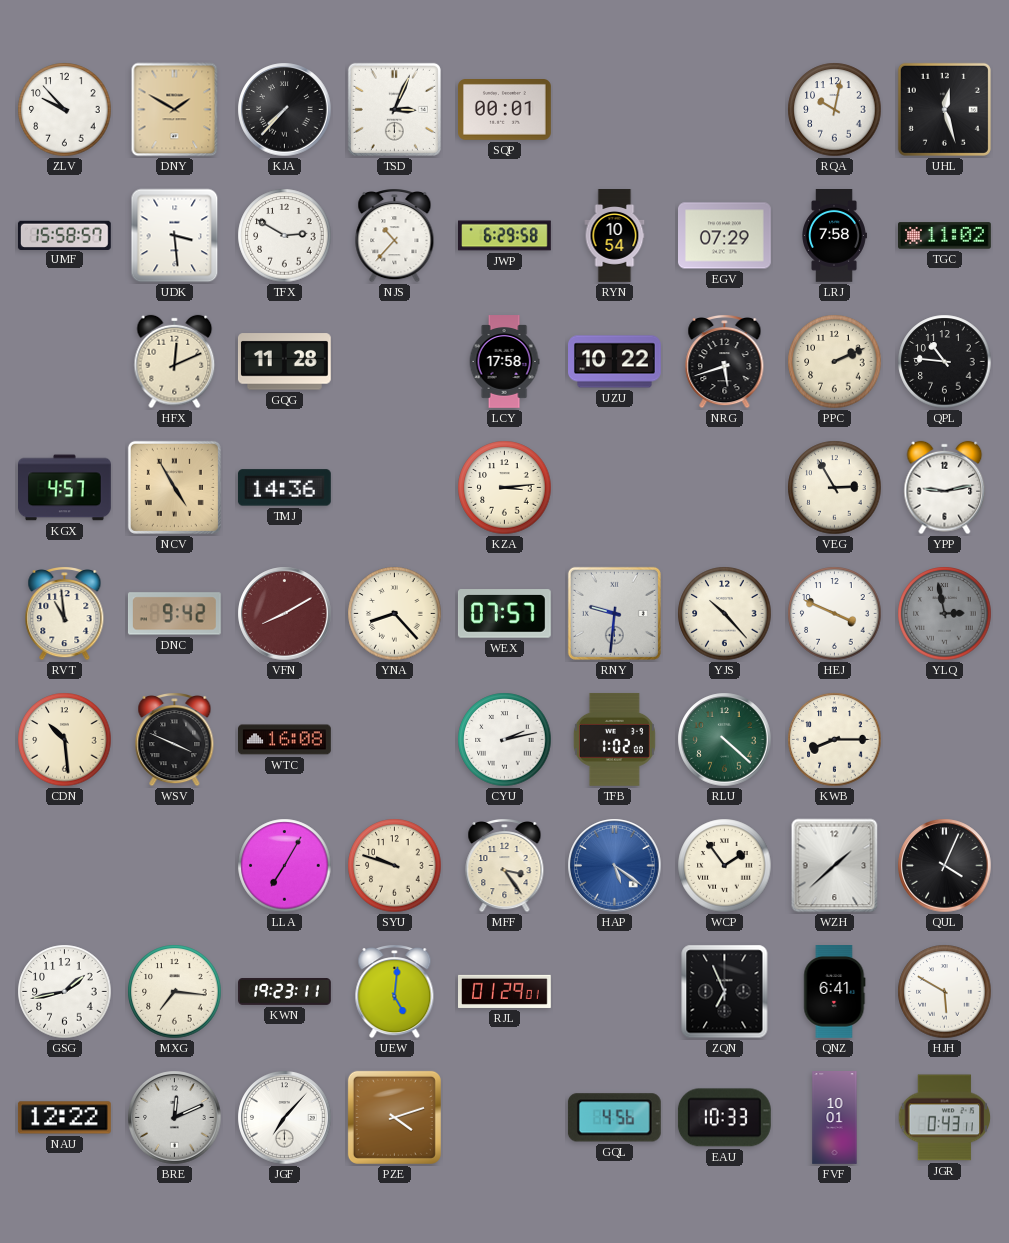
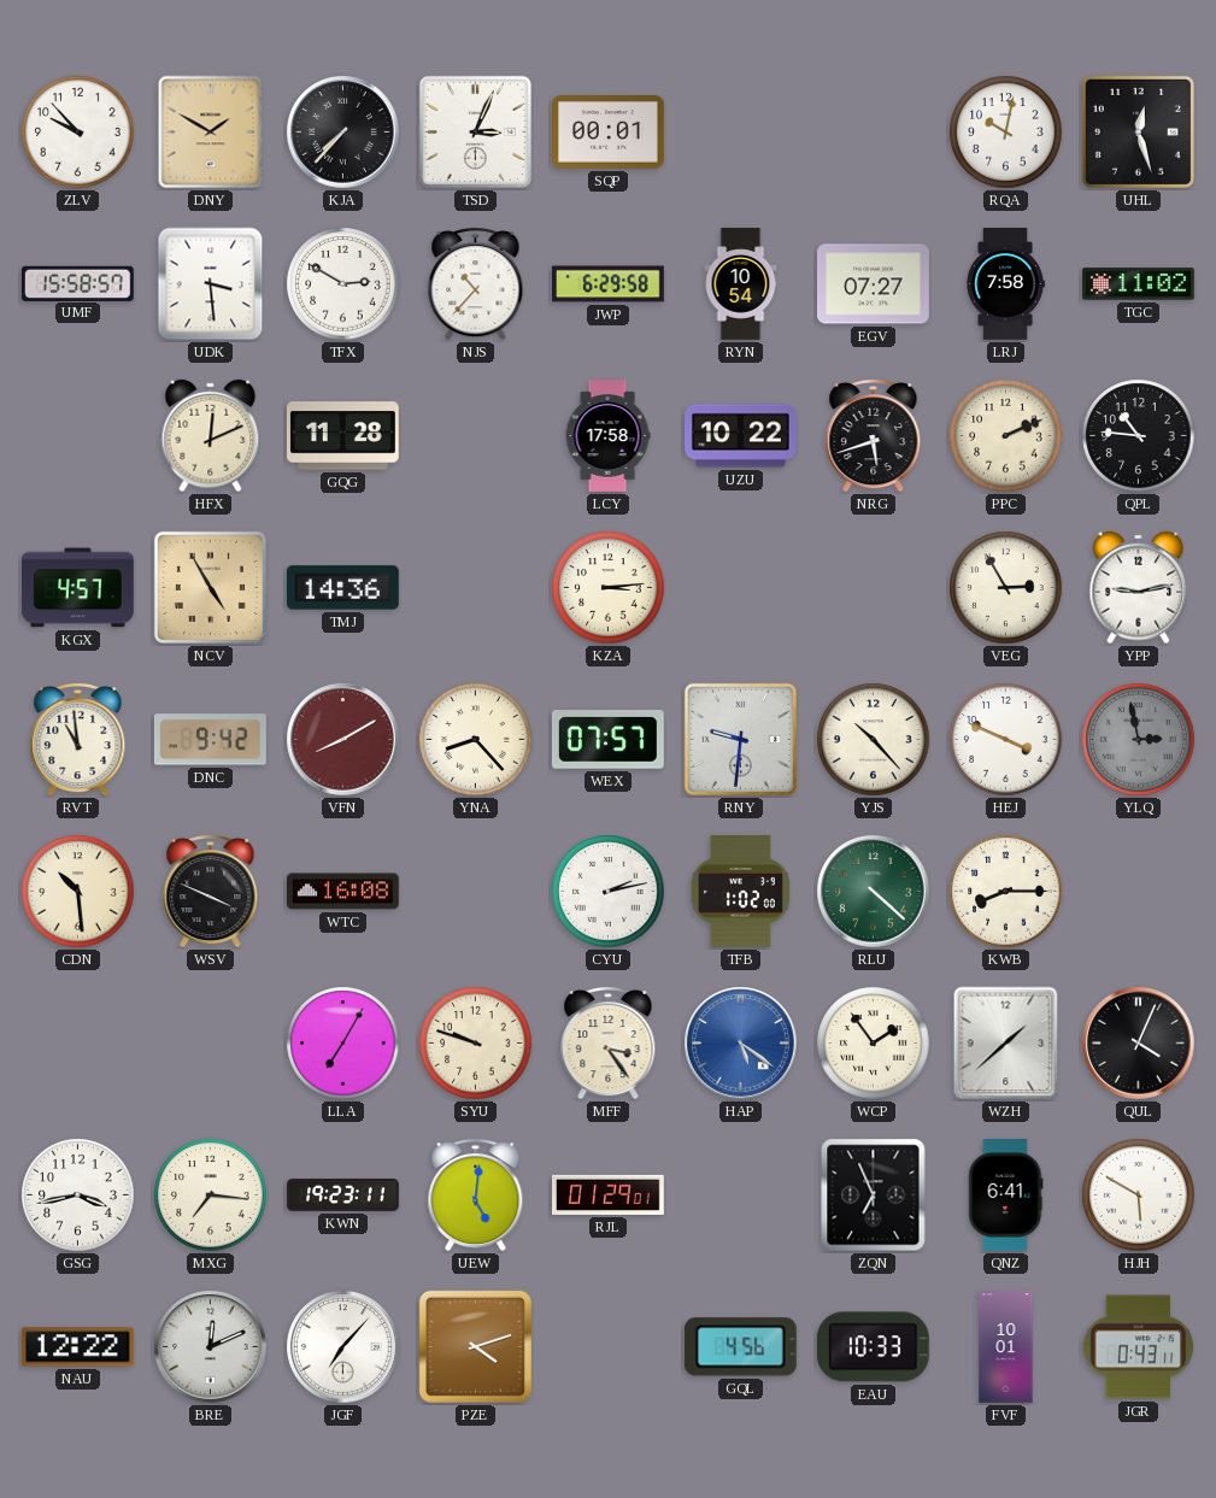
EGV: 07:29 -> 07:27 (874, 284)
GSG: 1:43 -> 3:43 (78, 1196)
